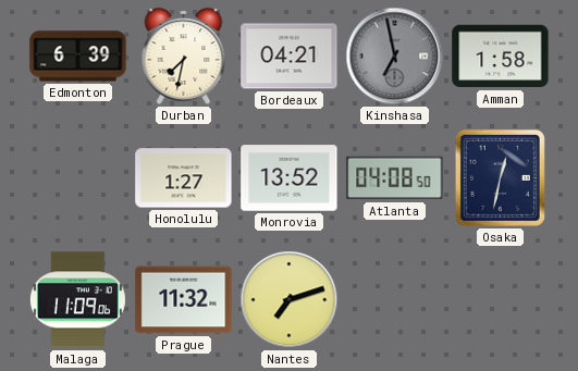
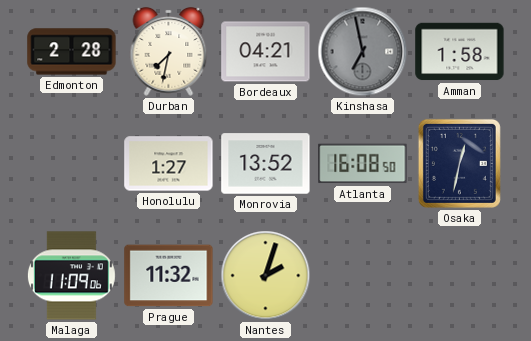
Edmonton: 6:39 -> 2:28 (72, 52)
Atlanta: 04:08 -> 16:08 (363, 164)
Nantes: 7:12 -> 2:03 (266, 276)
